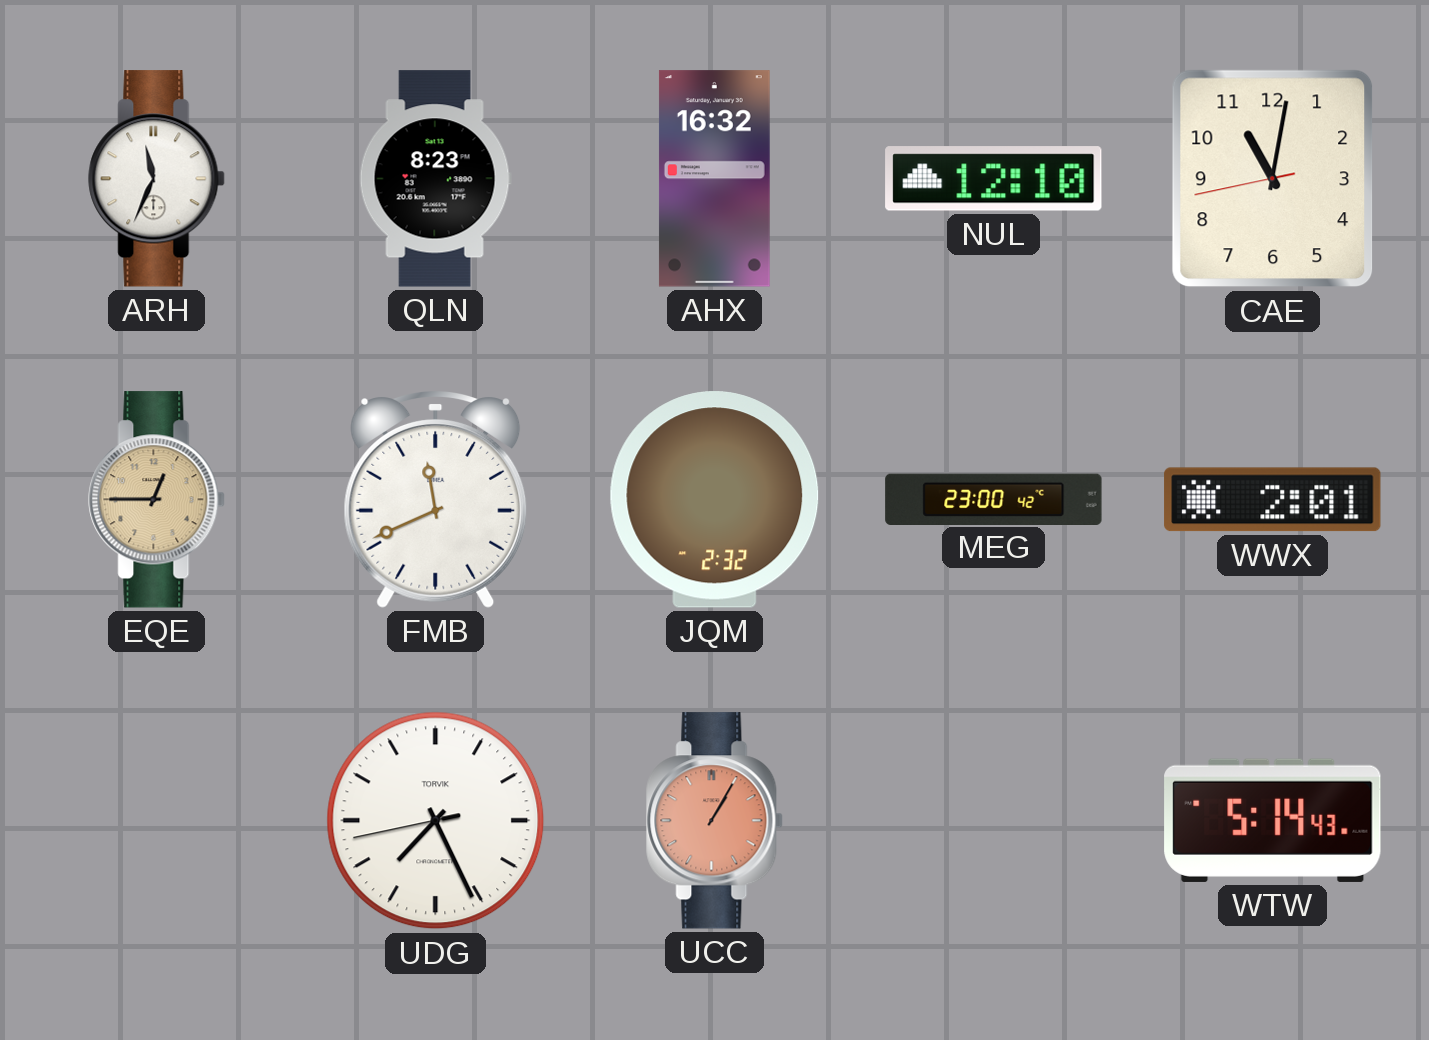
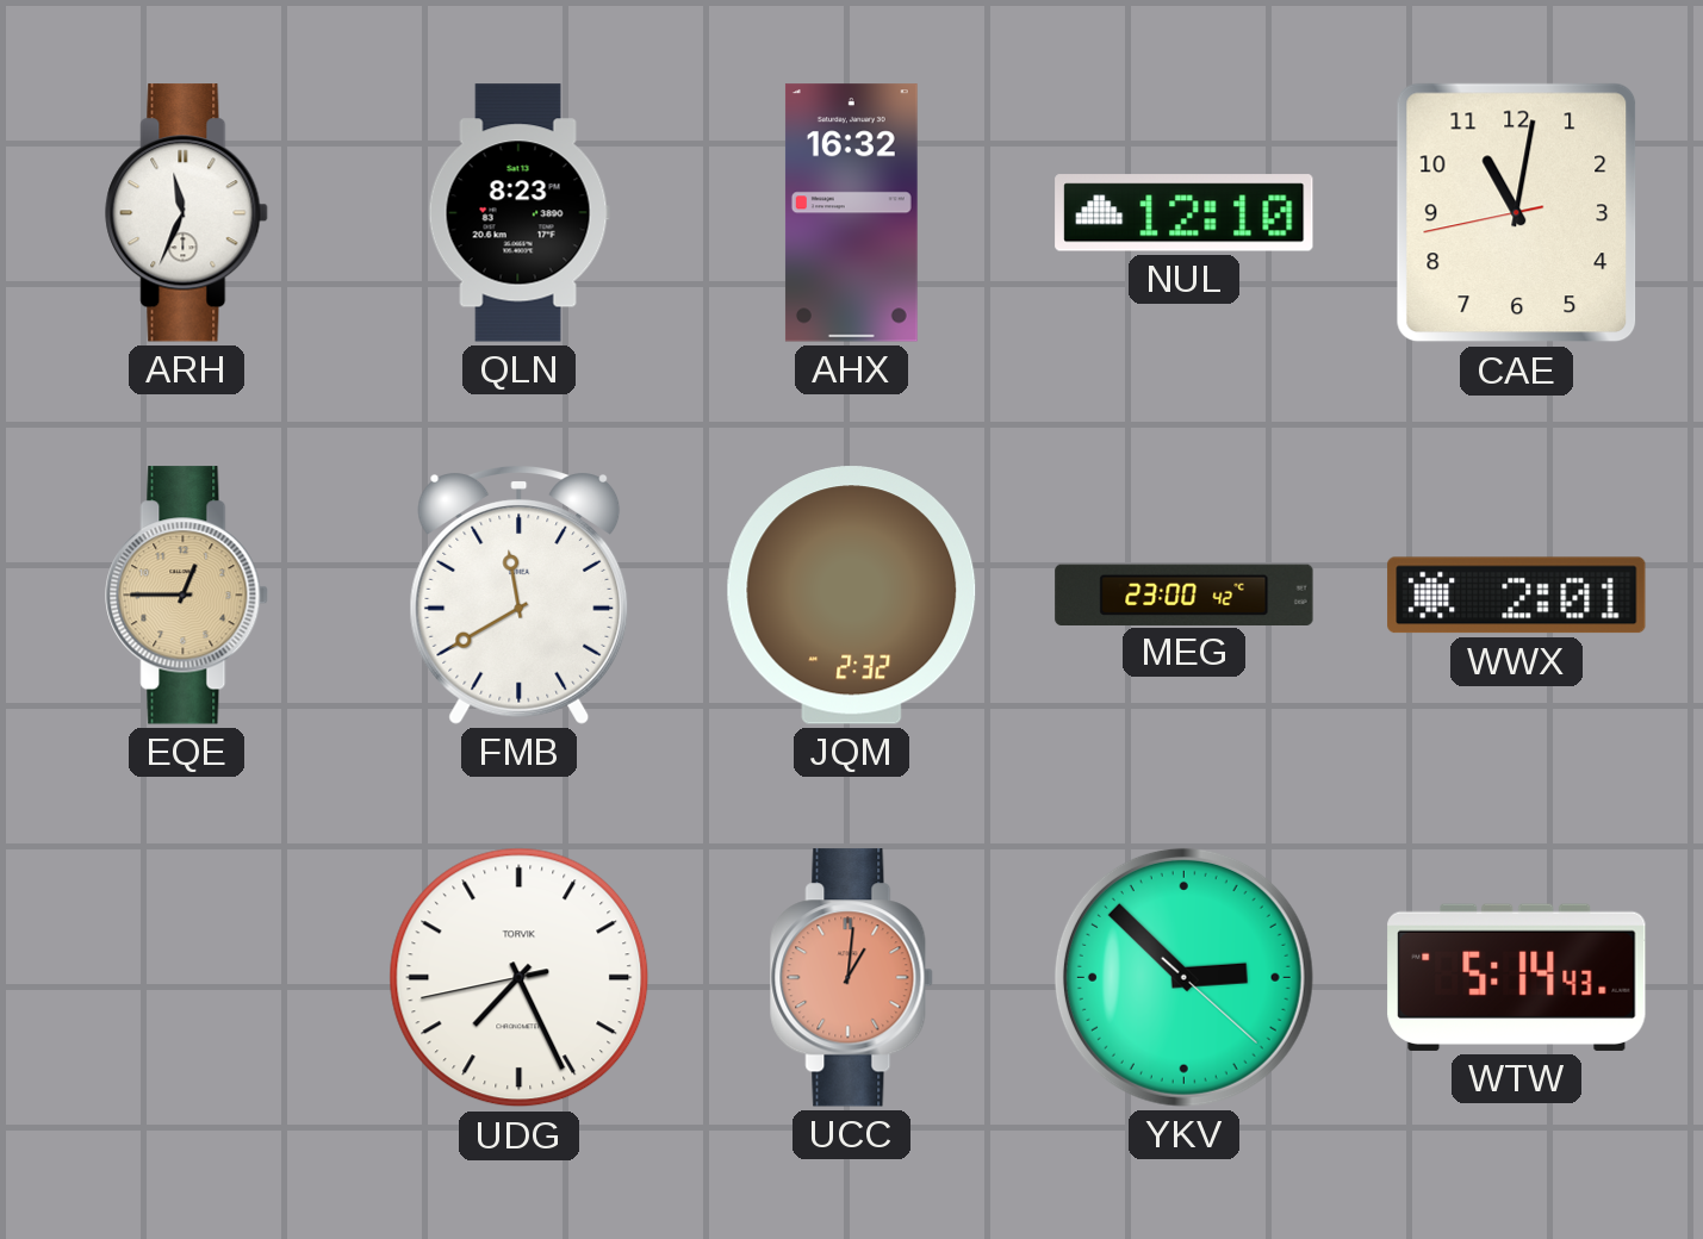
FMB: 11:41 -> 11:40 (520, 596)
UCC: 1:05 -> 1:01 (852, 978)
YKV: none -> 2:52 (1183, 977)
